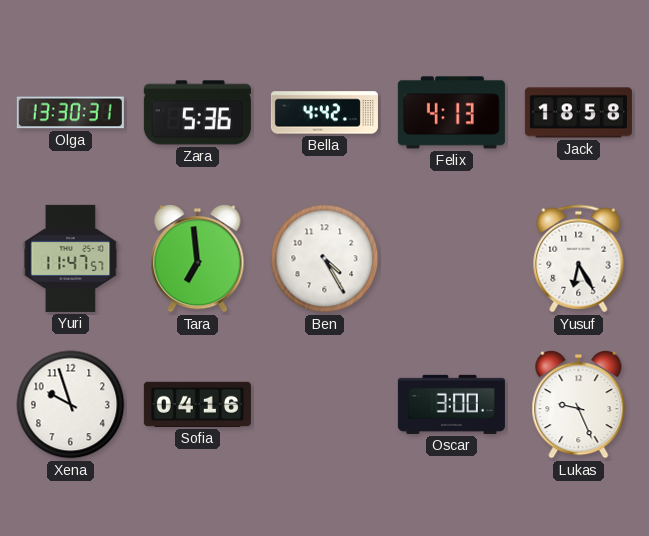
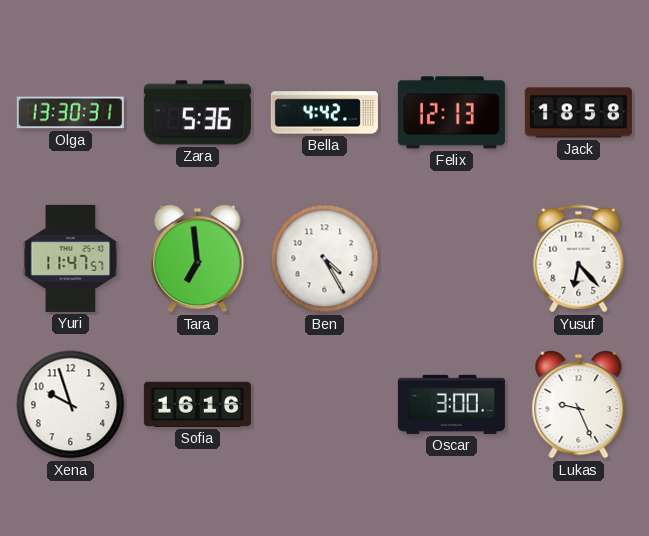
Felix: 4:13 -> 12:13 (451, 113)
Yusuf: 6:25 -> 6:23 (579, 259)
Sofia: 04:16 -> 16:16 (197, 404)
